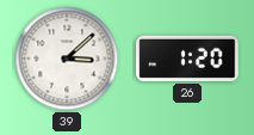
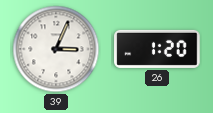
39: 3:08 -> 3:04 (56, 49)
